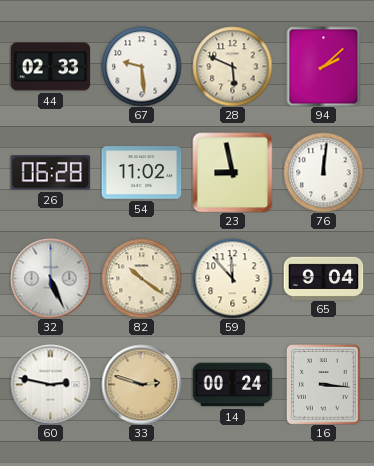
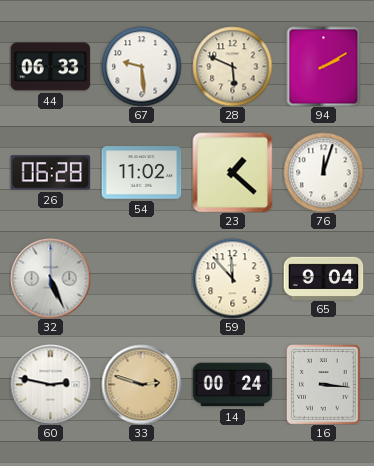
44: 02:33 -> 06:33 (50, 67)
94: 2:08 -> 2:10 (324, 66)
23: 8:58 -> 1:22 (232, 172)
76: 12:01 -> 12:03 (323, 172)
82: 10:21 -> none (141, 278)
